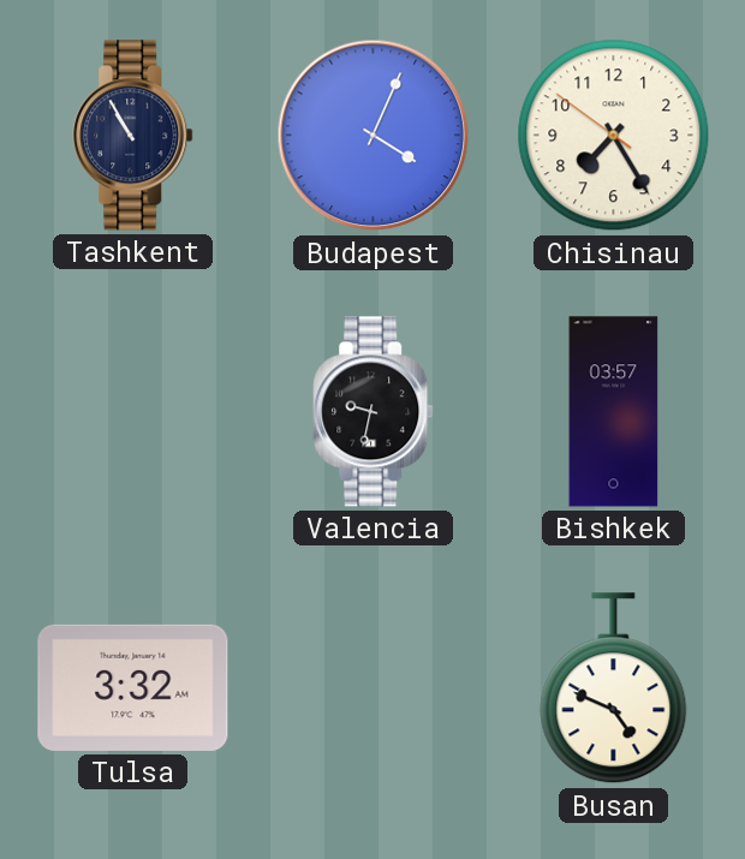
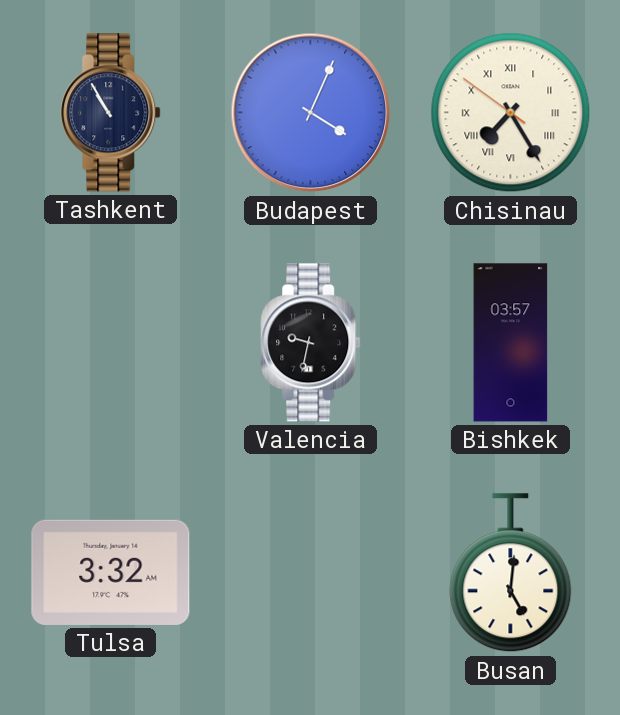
Chisinau numerals: Arabic -> Roman (511, 113)
Busan: 4:49 -> 5:01 (511, 573)
